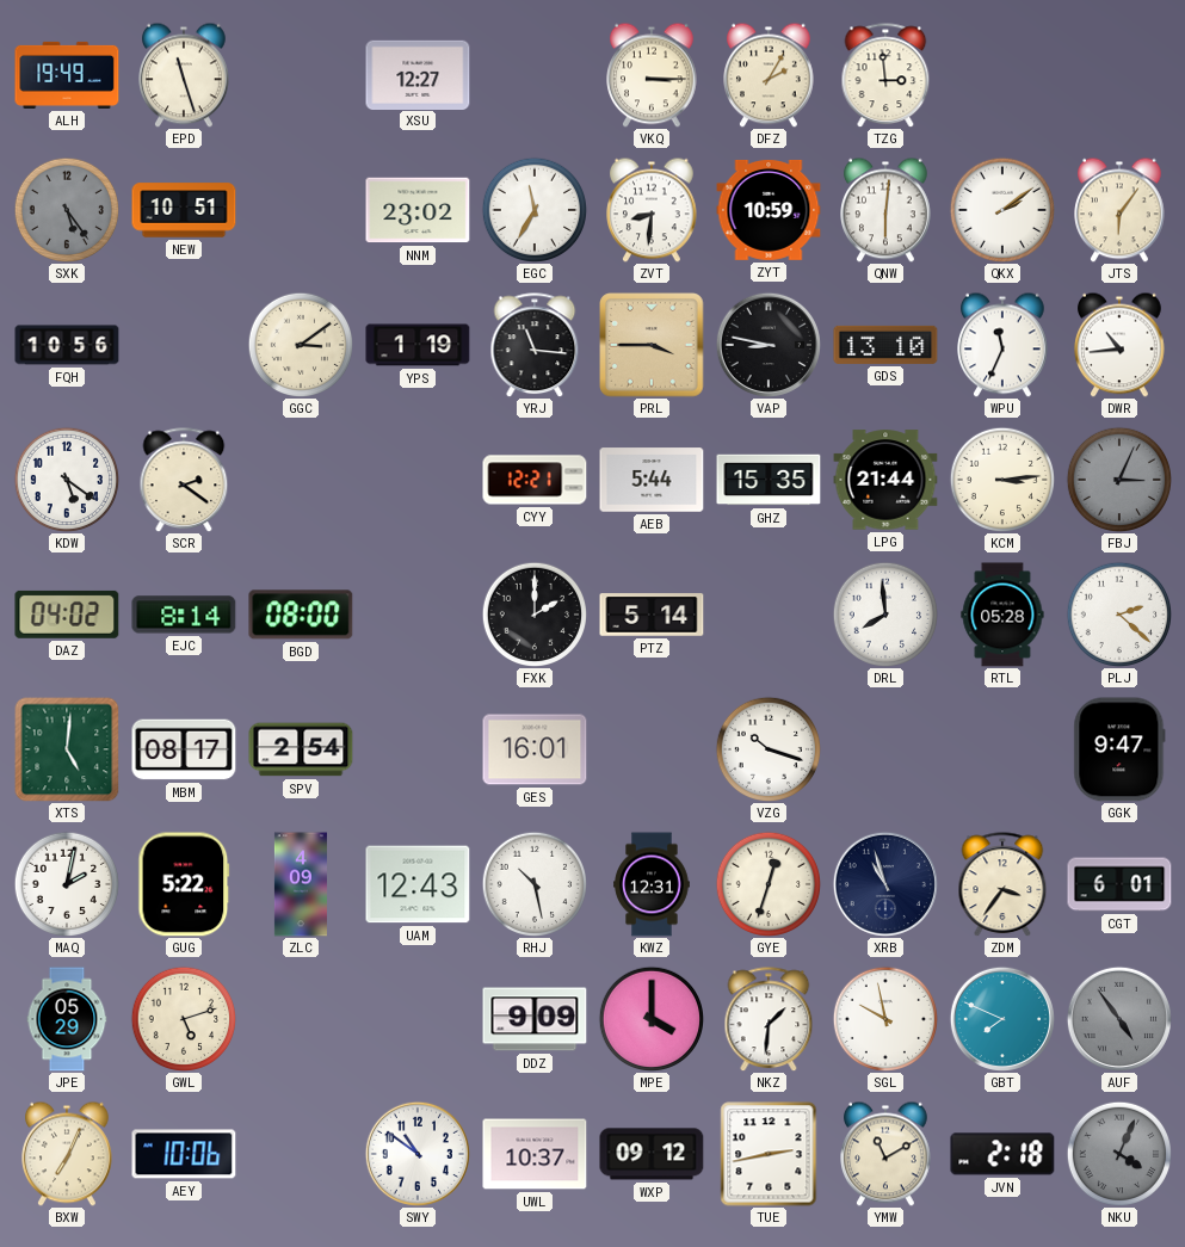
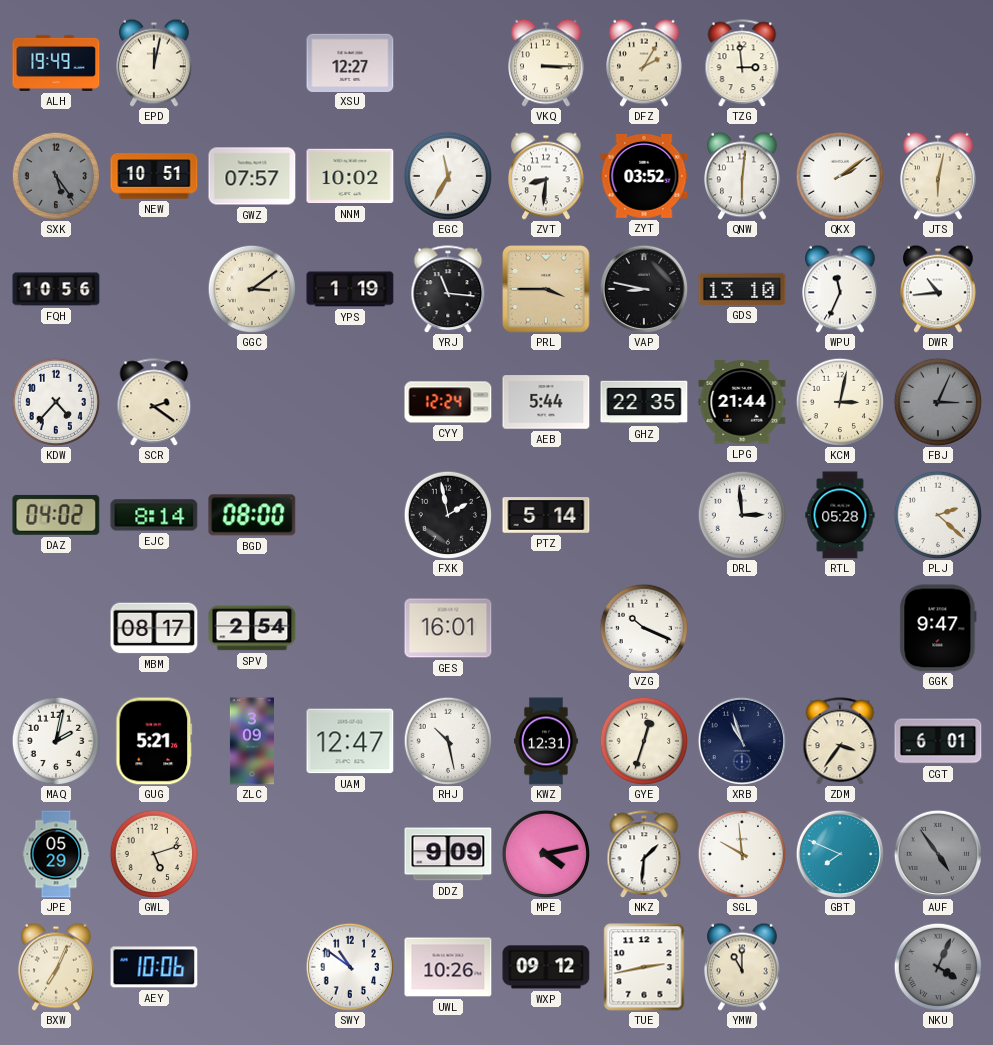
EPD: 11:27 -> 12:02 (155, 63)
GWZ: none -> 07:57 (252, 176)
NNM: 23:02 -> 10:02 (350, 176)
ZYT: 10:59 -> 03:52 (644, 176)
JTS: 6:06 -> 6:02 (939, 176)
KDW: 5:21 -> 4:37 (55, 401)
CYY: 12:21 -> 12:24 (448, 402)
GHZ: 15:35 -> 22:35 (644, 402)
KCM: 3:14 -> 3:02 (839, 401)
FXK: 2:00 -> 1:58 (447, 514)
DRL: 7:59 -> 2:59 (741, 514)
XTS: 5:01 -> none (67, 749)
VZG: 10:18 -> 10:19 (643, 627)
GUG: 5:22 -> 5:21 (154, 741)
ZLC: 4:09 -> 3:09 (252, 741)
UAM: 12:43 -> 12:47 (350, 741)
MPE: 4:00 -> 4:13 (545, 853)
SGL: 9:58 -> 9:59 (741, 853)
UWL: 10:37 -> 10:26 (448, 967)
YMW: 11:10 -> 11:00 (743, 967)
JVN: 2:18 -> none (1002, 1154)
